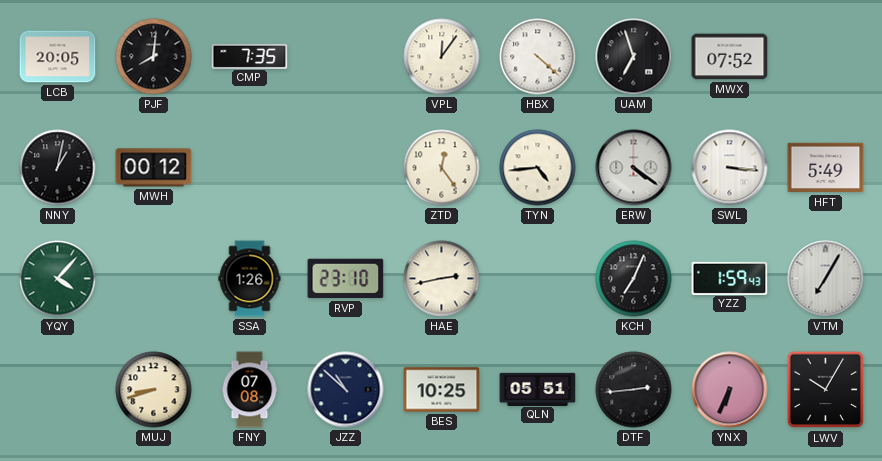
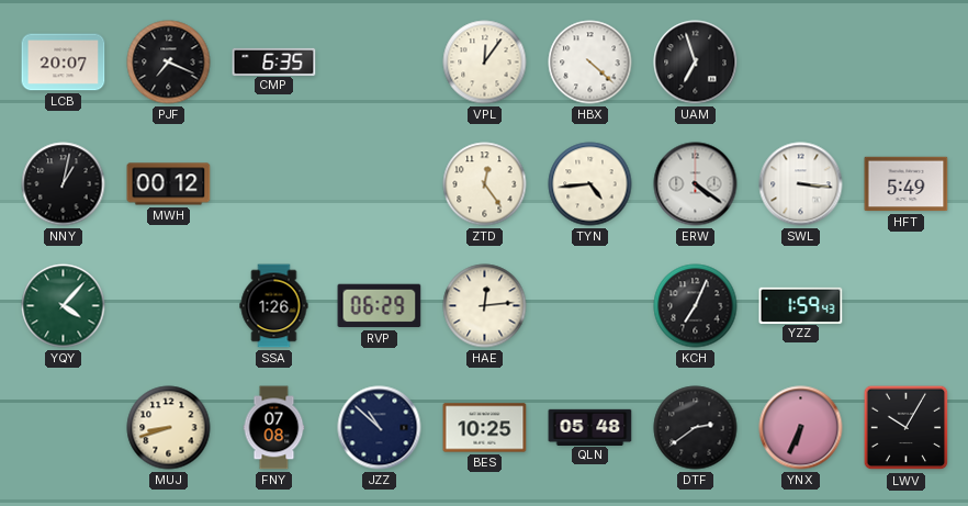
LCB: 20:05 -> 20:07 (64, 63)
PJF: 8:01 -> 7:19 (169, 63)
CMP: 7:35 -> 6:35 (274, 61)
MWX: 07:52 -> none (730, 57)
RVP: 23:10 -> 06:29 (380, 306)
HAE: 2:43 -> 12:14 (485, 306)
VTM: 7:05 -> none (826, 279)
QLN: 05:51 -> 05:48 (590, 427)
DTF: 2:44 -> 2:39 (696, 428)
